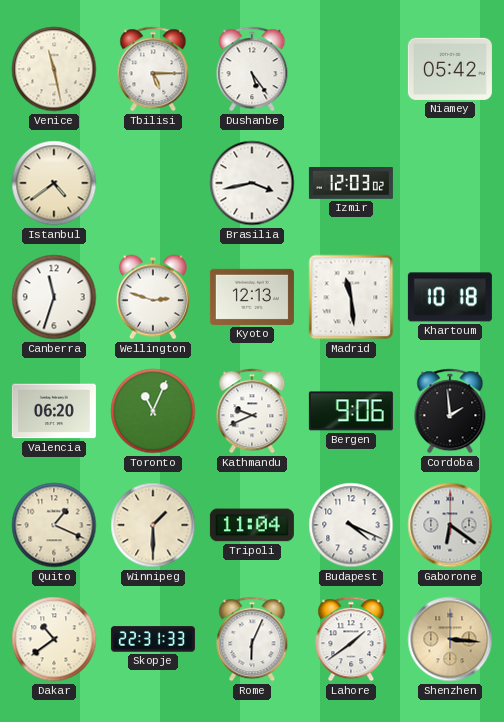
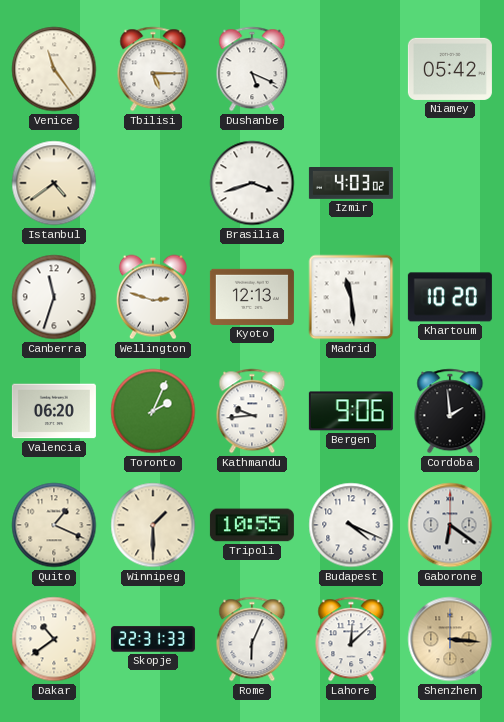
Venice: 11:28 -> 11:24 (54, 69)
Dushanbe: 5:24 -> 5:19 (252, 69)
Brasilia: 3:43 -> 3:42 (252, 183)
Izmir: 12:03 -> 4:03 (351, 184)
Khartoum: 10:18 -> 10:20 (450, 297)
Toronto: 11:04 -> 2:04 (153, 411)
Kathmandu: 9:41 -> 9:44 (252, 411)
Tripoli: 11:04 -> 10:55 (252, 525)
Lahore: 1:39 -> 12:08 (351, 639)
